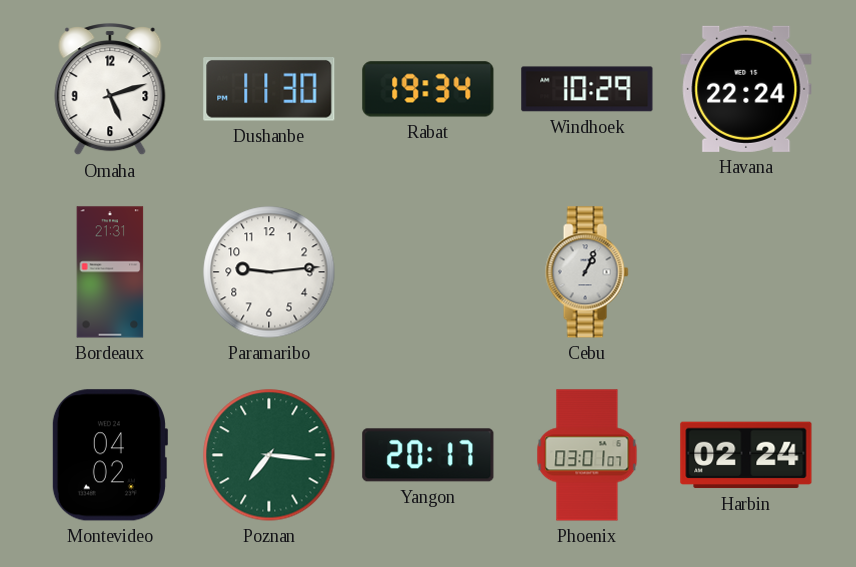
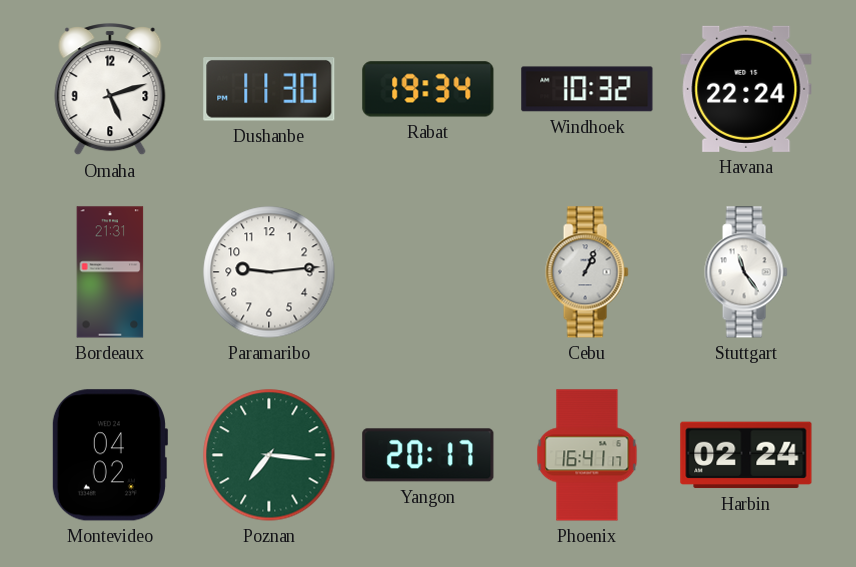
Windhoek: 10:29 -> 10:32 (587, 89)
Stuttgart: none -> 11:24 (746, 272)
Phoenix: 03:01 -> 16:41 (587, 455)
